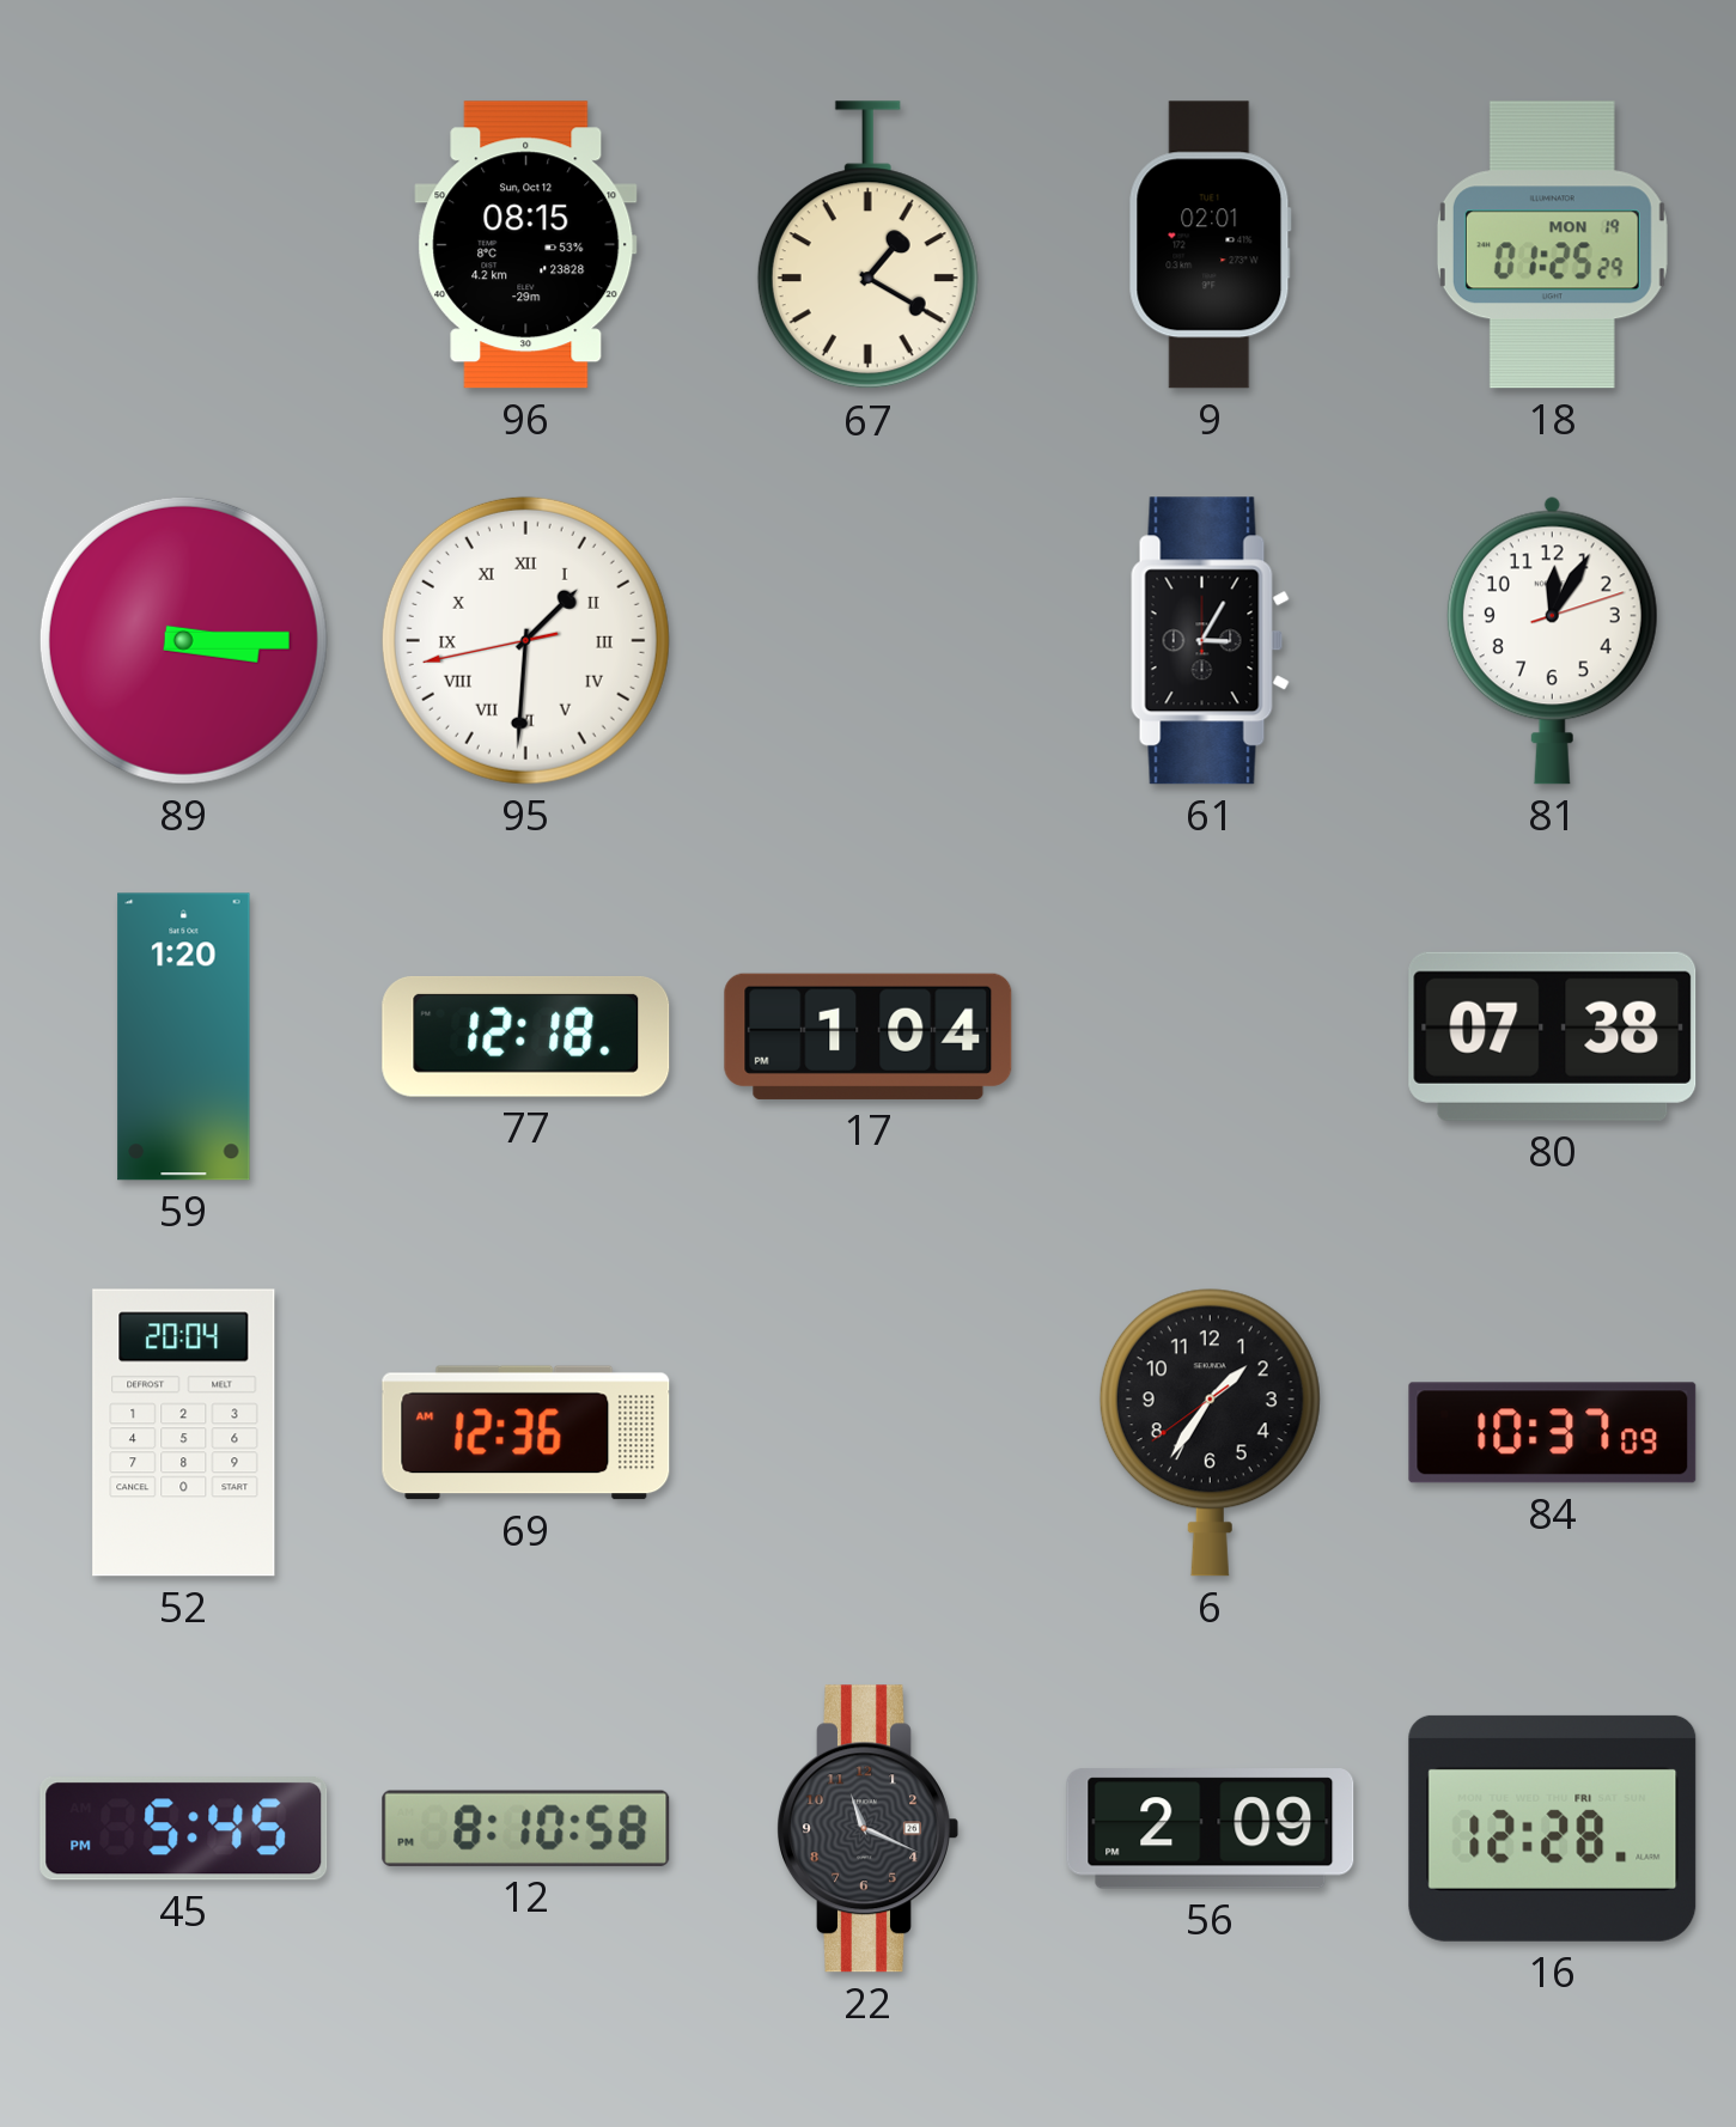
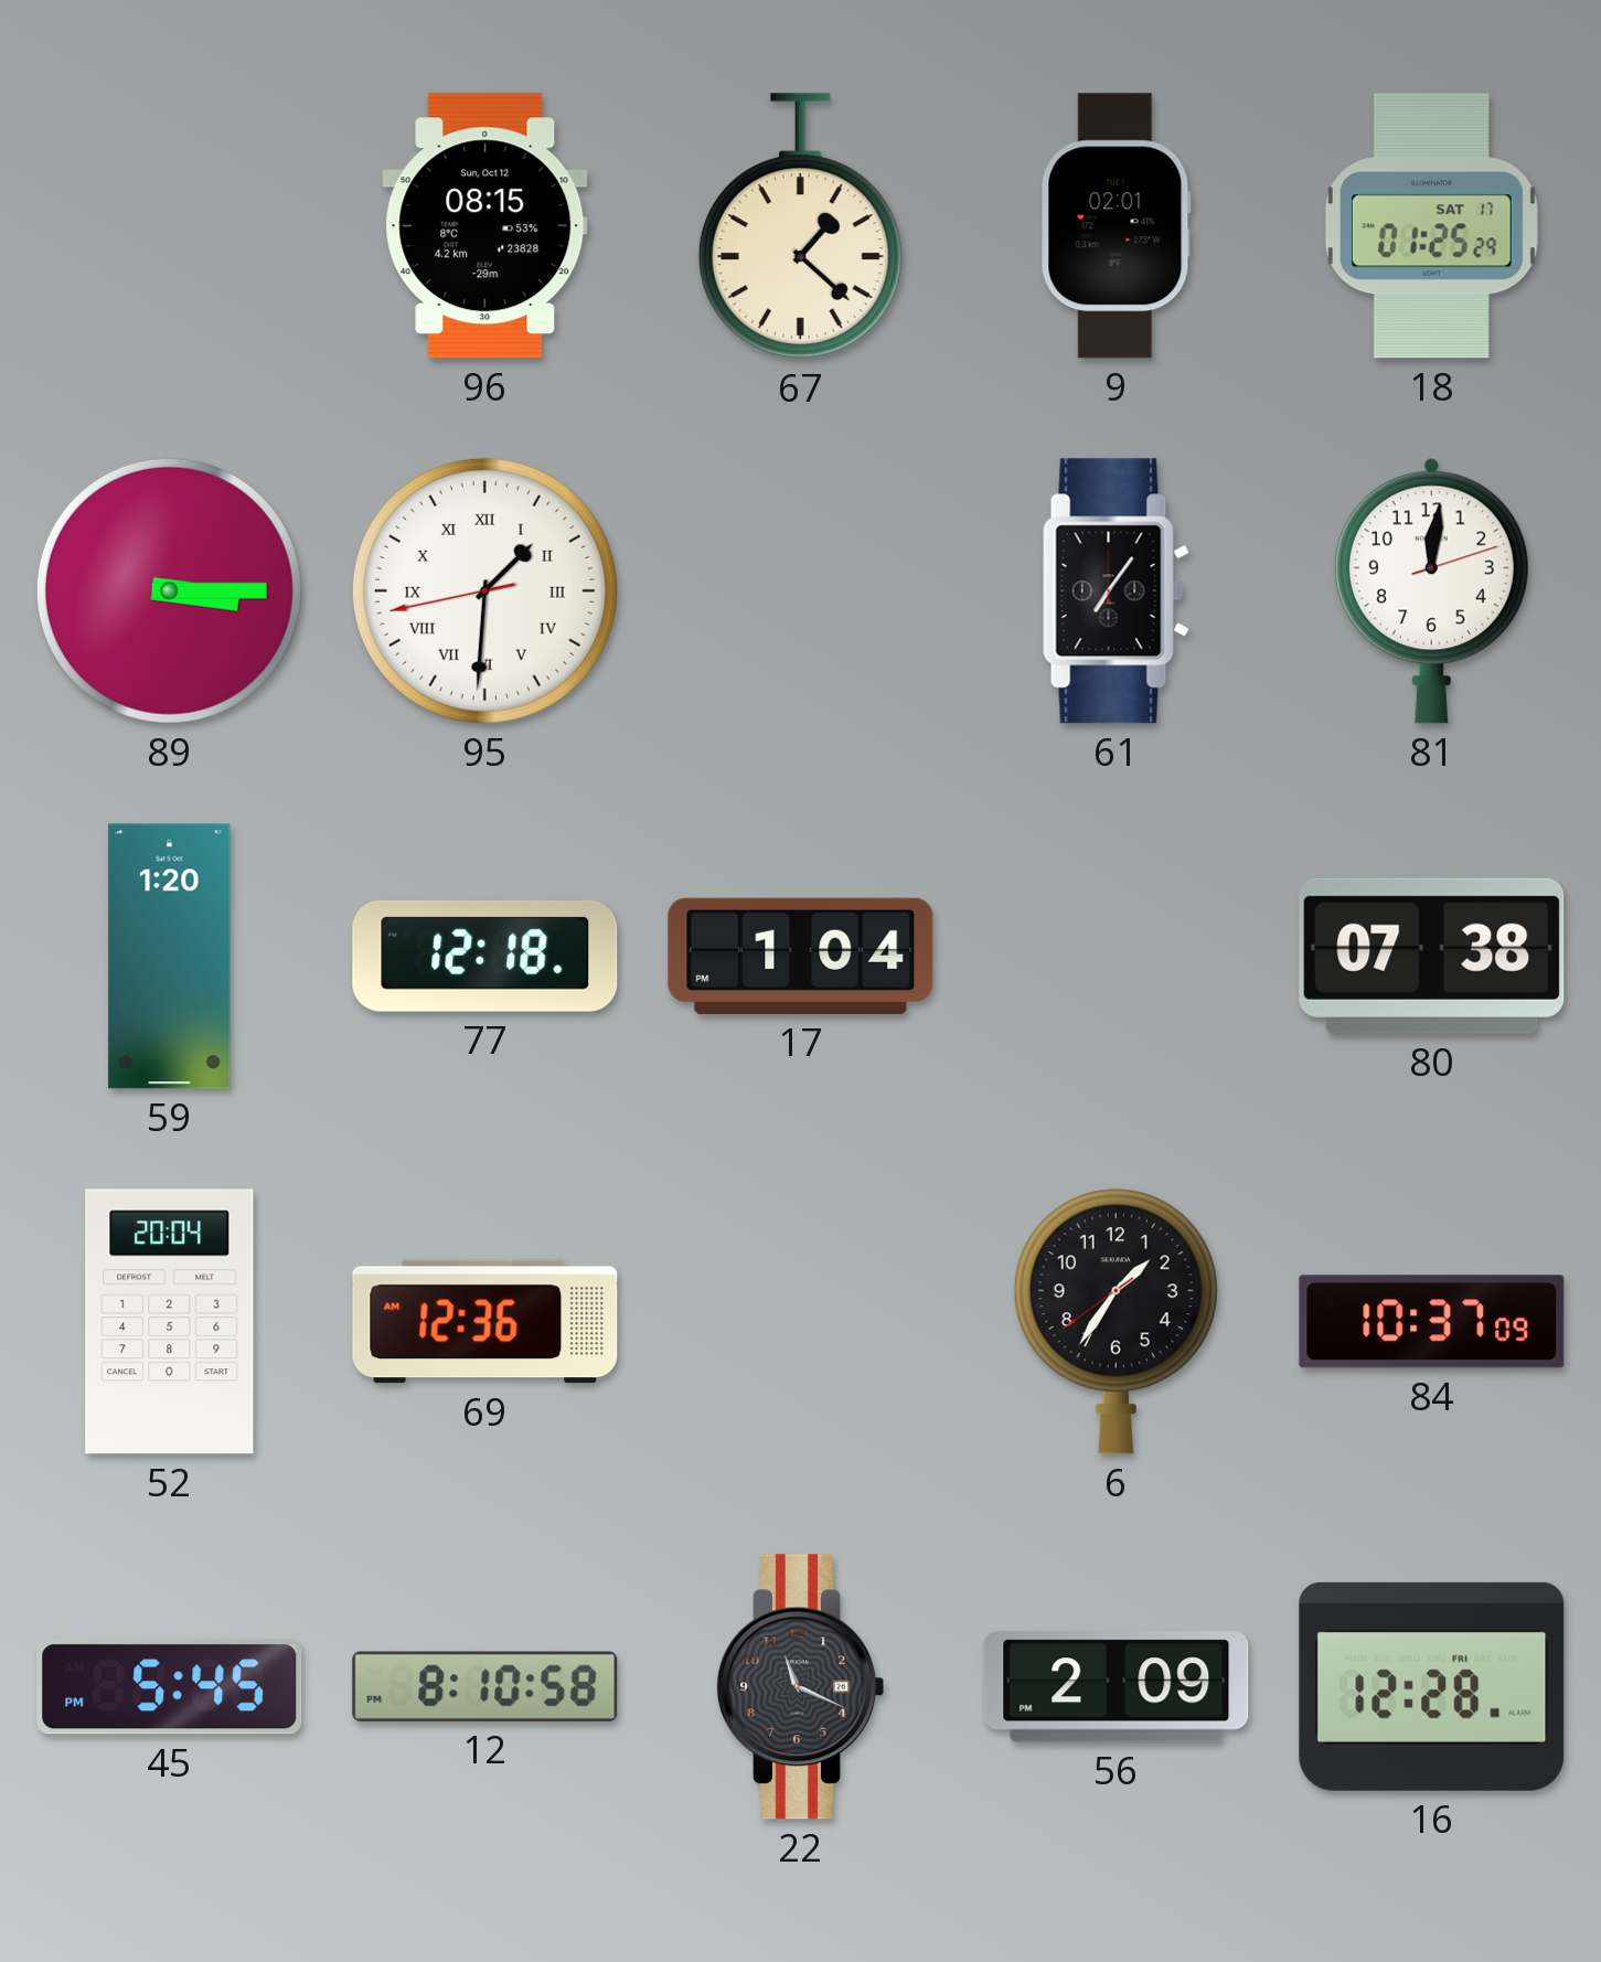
67: 1:20 -> 1:22 (800, 226)
18 date: MON 19 -> SAT 17 (1431, 226)
61: 3:05 -> 7:06 (1116, 591)
81: 12:05 -> 12:01 (1431, 590)
